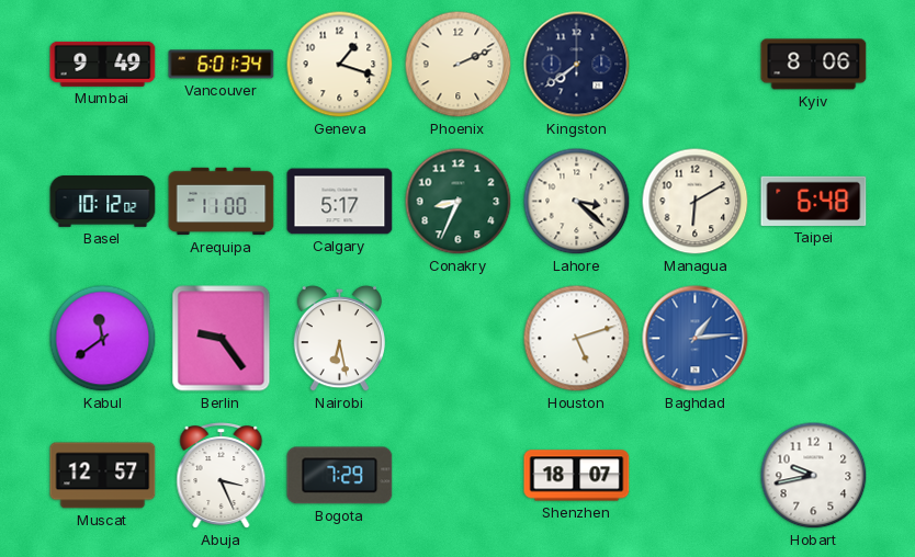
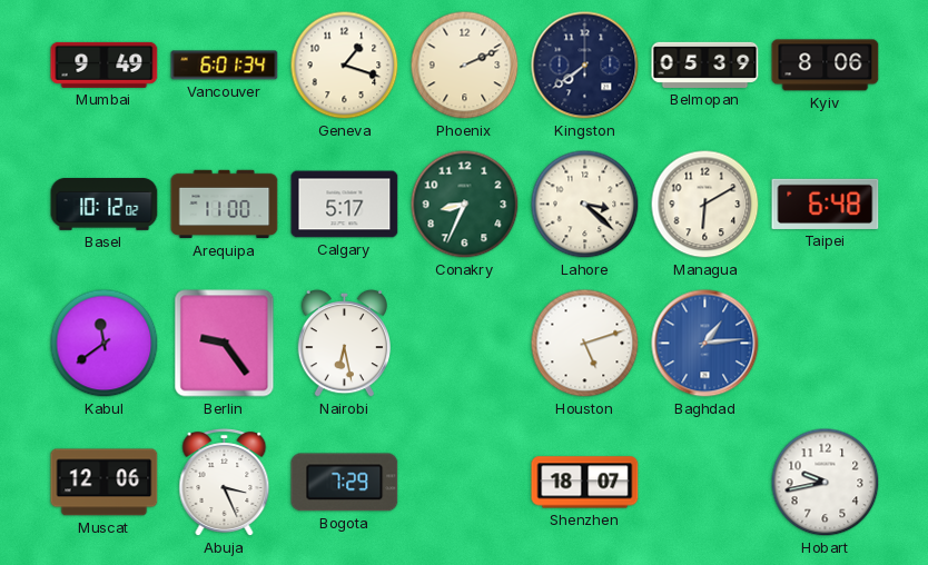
Belmopan: none -> 05:39 (705, 65)
Muscat: 12:57 -> 12:06 (105, 483)
